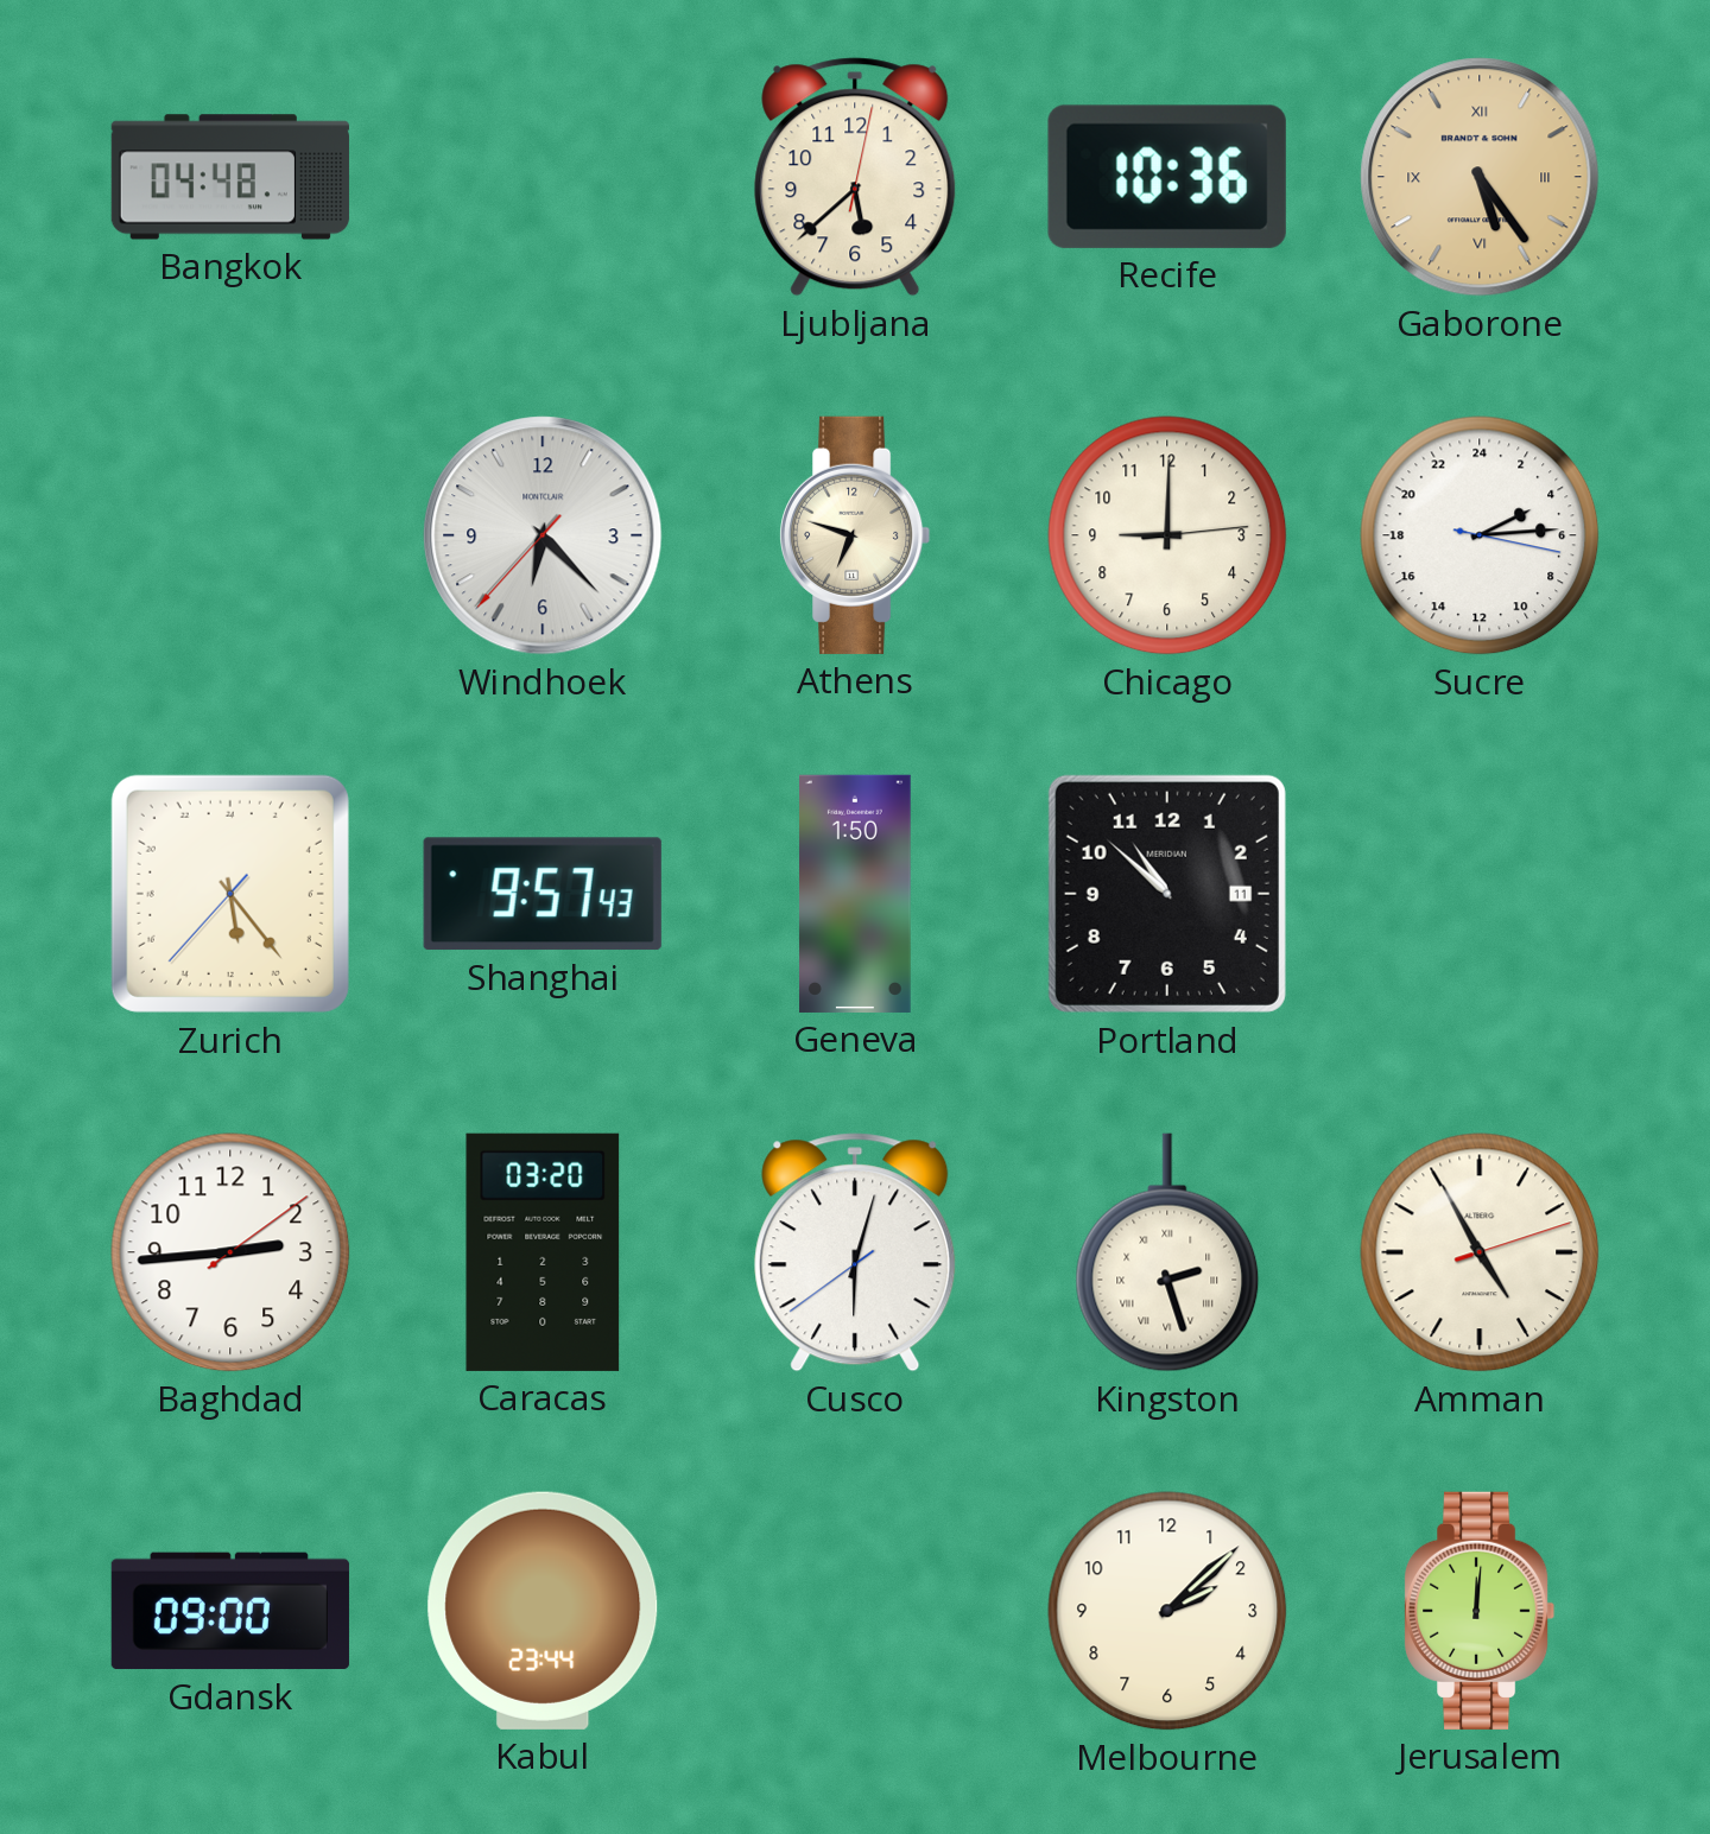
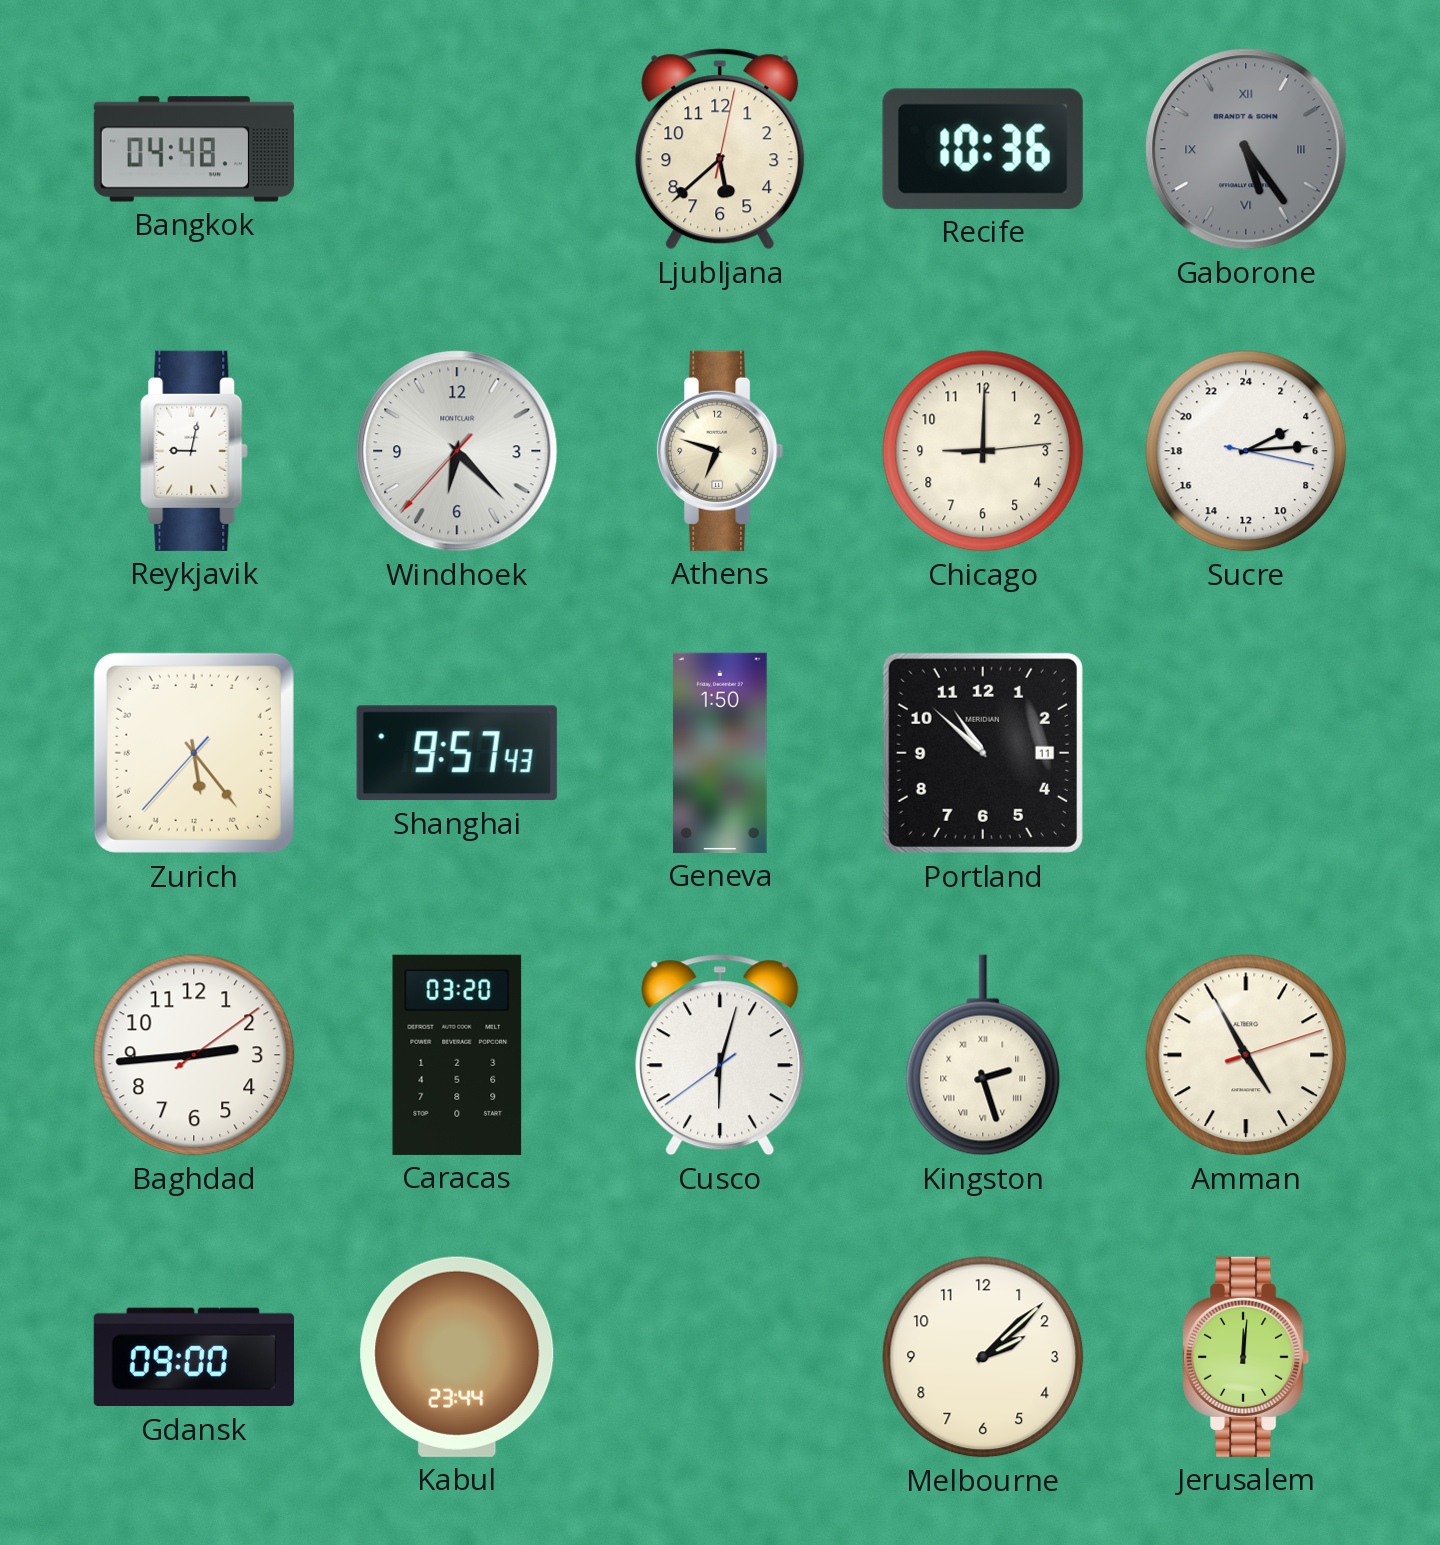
Gaborone dial: champagne -> grey (1246, 149)
Reykjavik: none -> 9:02 (194, 451)
